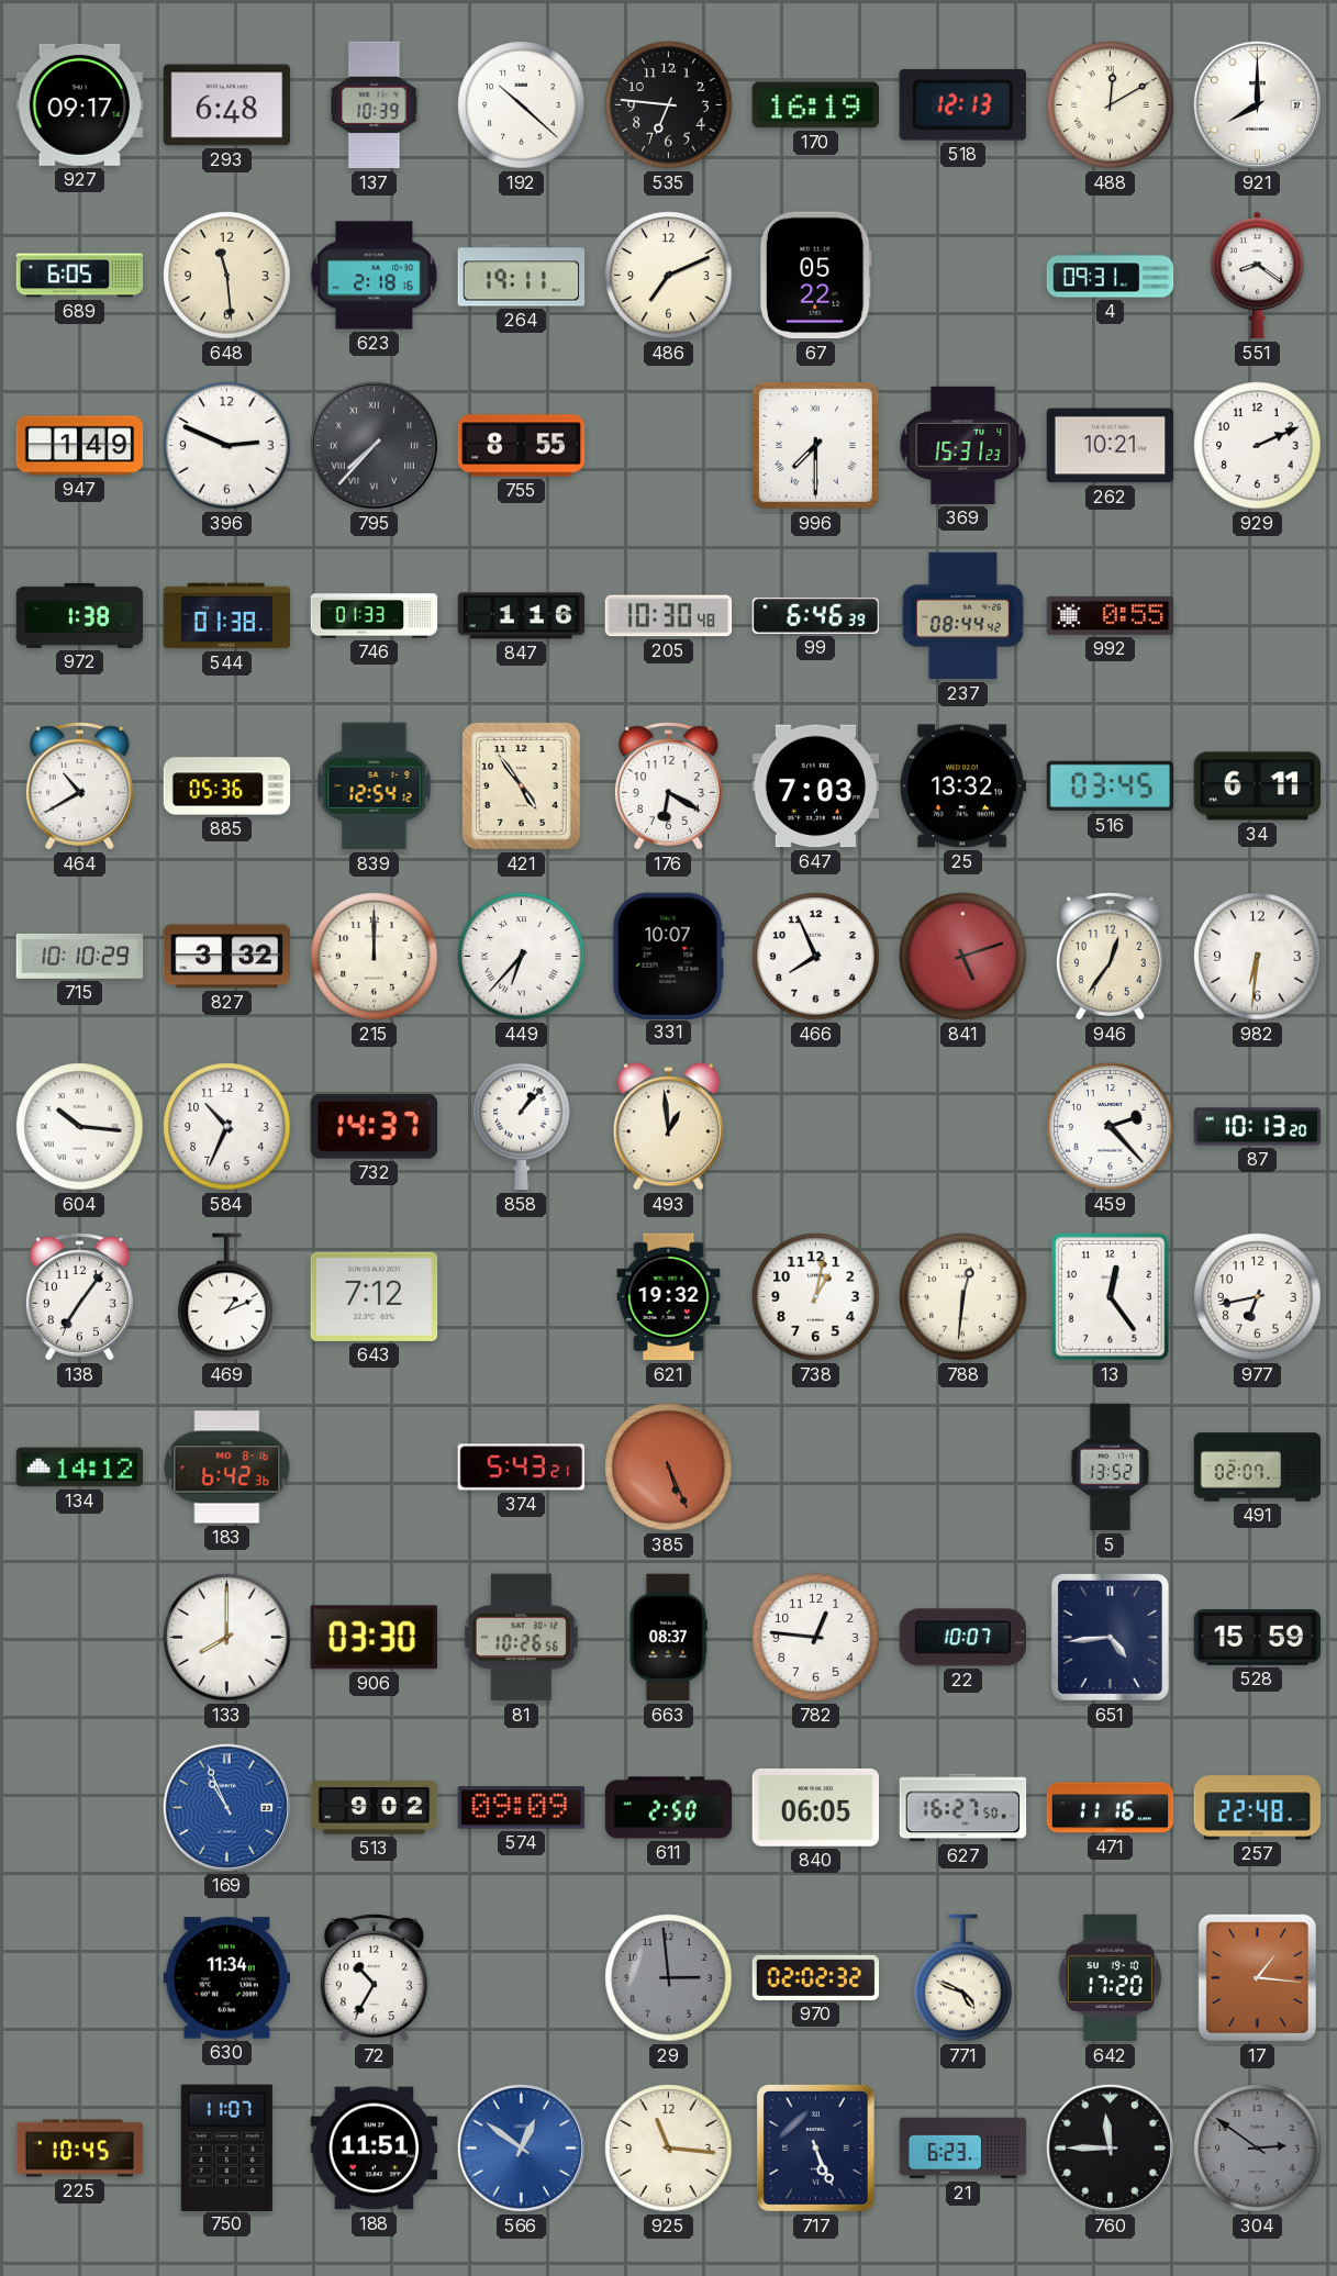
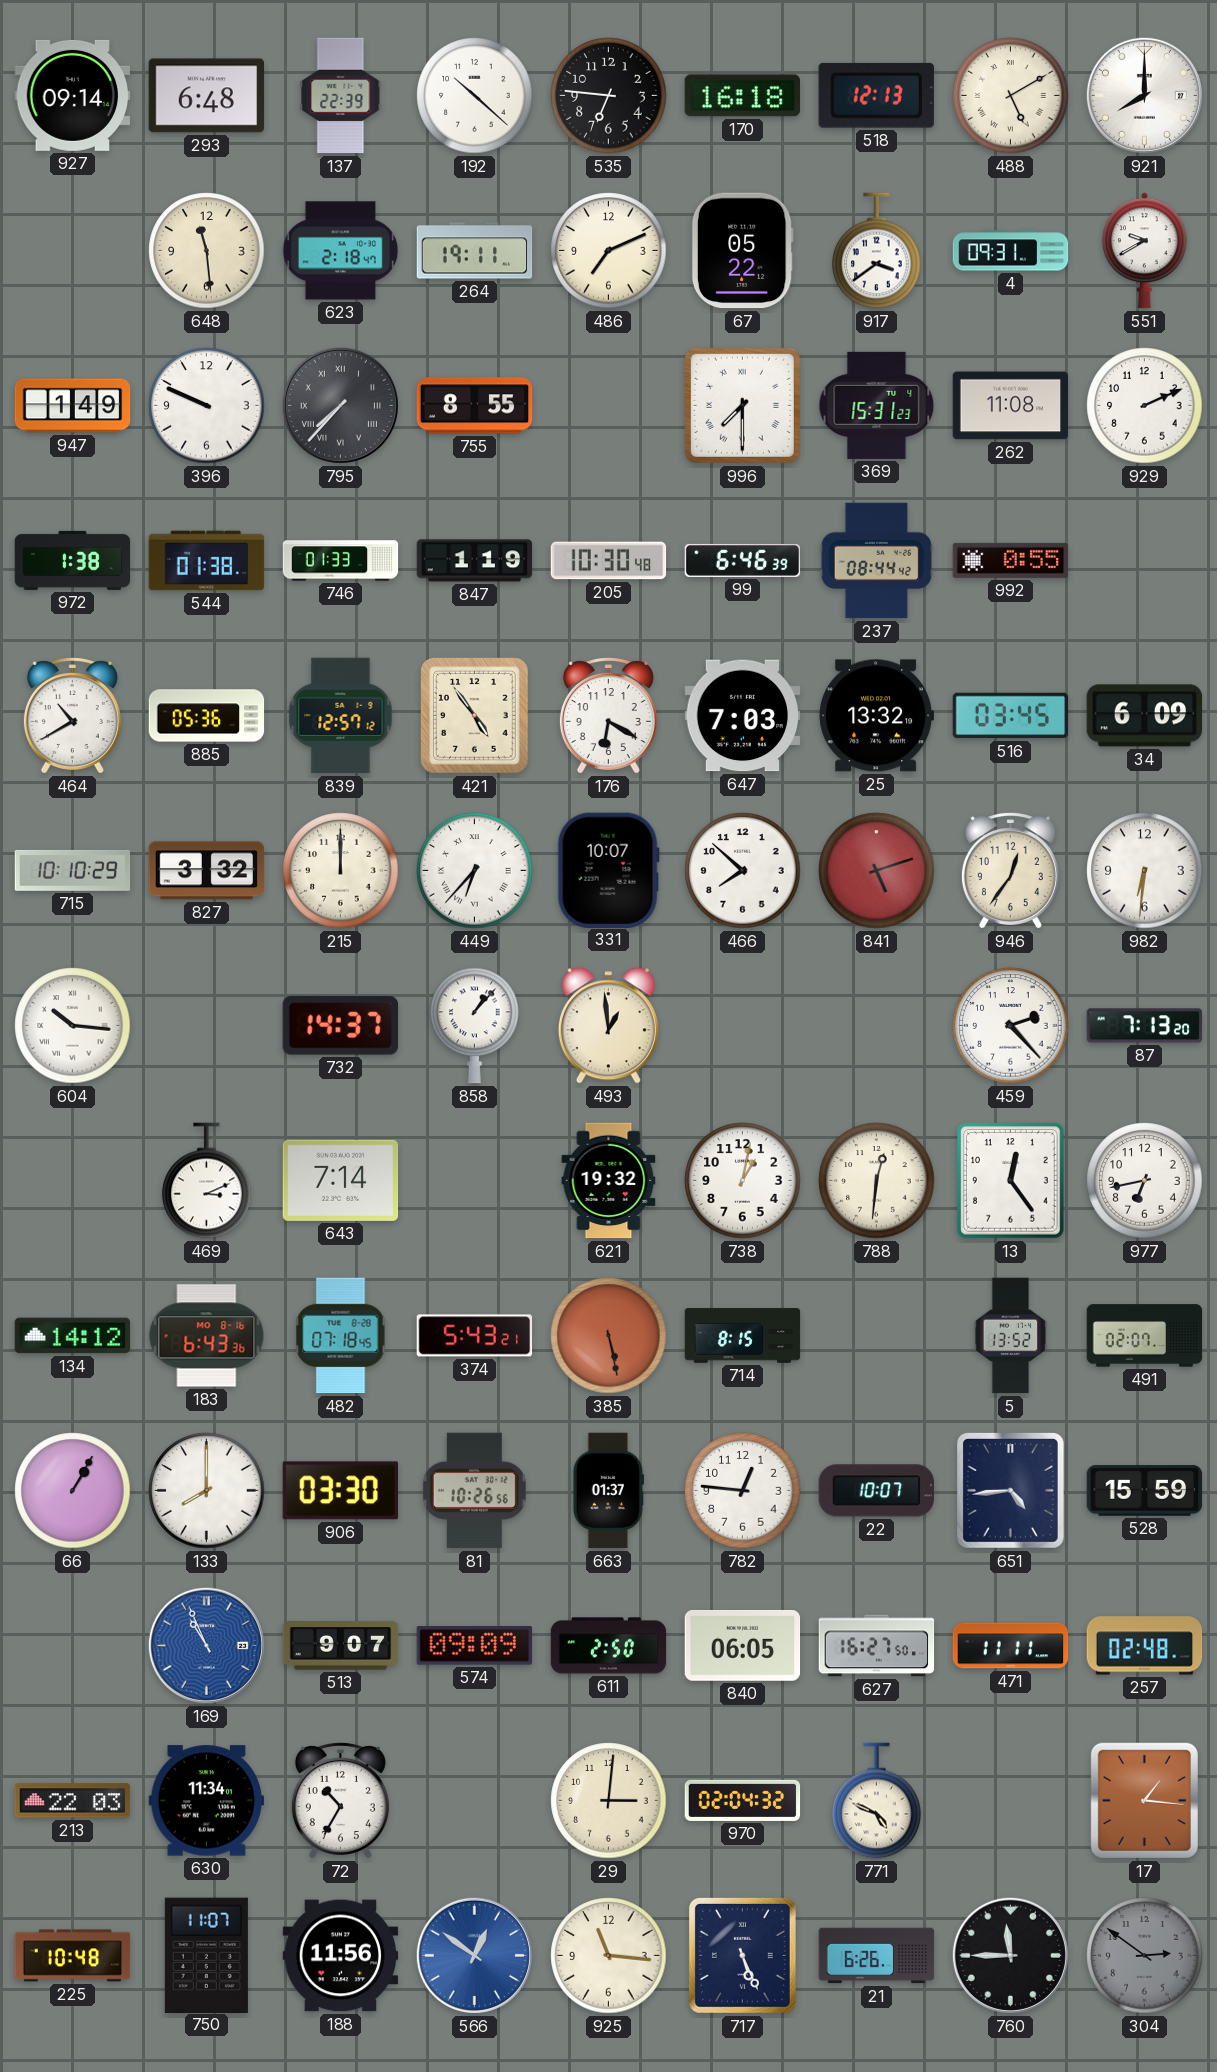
927: 09:17 -> 09:14 (73, 95)
137: 10:39 -> 22:39 (341, 96)
170: 16:19 -> 16:18 (742, 96)
488: 12:10 -> 5:10 (1011, 96)
689: 6:05 -> none (80, 276)
623: 2:18:16 -> 2:18:47 (341, 251)
917: none -> 3:39 (877, 251)
551: 8:21 -> 9:40 (1145, 251)
396: 2:49 -> 9:49 (207, 406)
262: 10:21 -> 11:08 (1011, 406)
847: 1:16 -> 1:19 (475, 561)
839: 12:54 -> 12:57 (341, 716)
34: 6:11 -> 6:09 (1145, 716)
466: 7:56 -> 7:52 (743, 871)
584: 10:34 -> none (227, 1127)
87: 10:13 -> 7:13 (1145, 1026)
138: 7:06 -> none (79, 1297)
469: 1:11 -> 3:11 (207, 1181)
643: 7:12 -> 7:14 (341, 1180)
183: 6:42 -> 6:43 (207, 1336)
482: none -> 07:18 (341, 1336)
385: 5:26 -> 5:28 (609, 1336)
714: none -> 8:15 (743, 1336)
66: none -> 1:05 (73, 1491)
663: 08:37 -> 01:37 (608, 1491)
513: 9:02 -> 9:07 (341, 1646)
471: 11:16 -> 11:11 (1011, 1646)
257: 22:48 -> 02:48 (1145, 1646)
213: none -> 22:03 (73, 1801)
29: 2:59 -> 3:01 (609, 1801)
29 dial: grey -> cream (609, 1801)
970: 02:02 -> 02:04 (743, 1800)
642: 17:20 -> none (1110, 1978)
225: 10:45 -> 10:48 (73, 1956)
188: 11:51 -> 11:56 (341, 1956)
21: 6:23 -> 6:26 (877, 1956)
